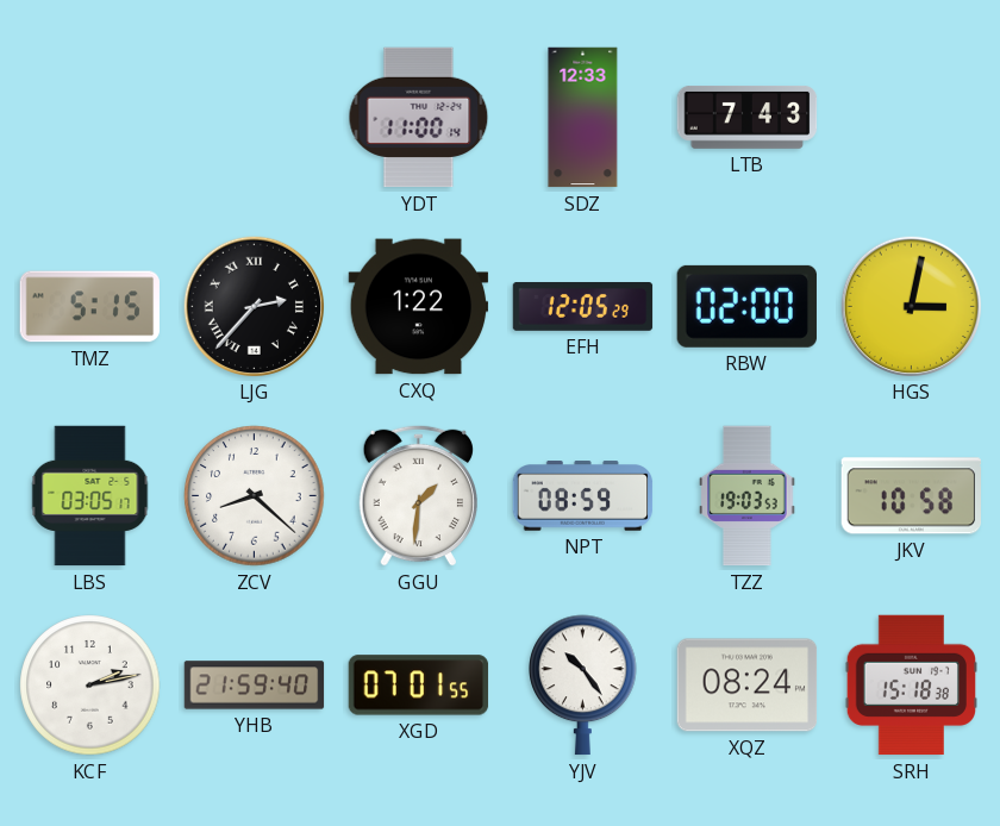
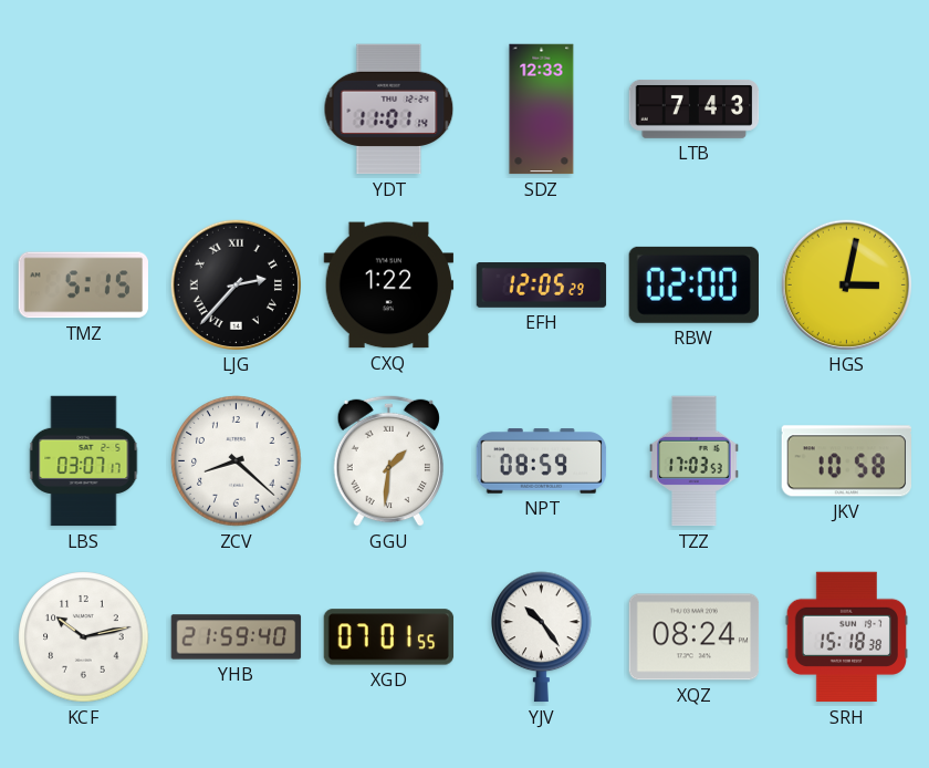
YDT: 11:00 -> 11:01 (389, 110)
LBS: 03:05 -> 03:07 (84, 461)
TZZ: 19:03 -> 17:03 (695, 461)
KCF: 2:13 -> 10:13 (84, 637)
